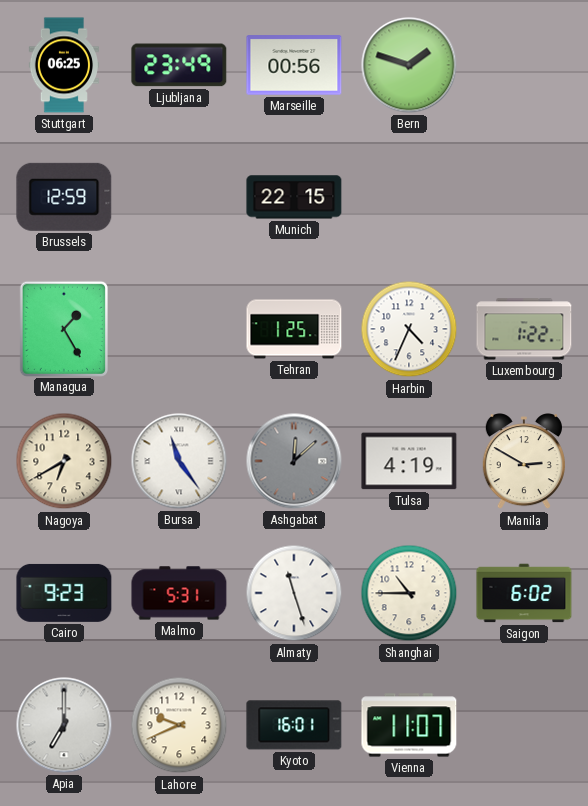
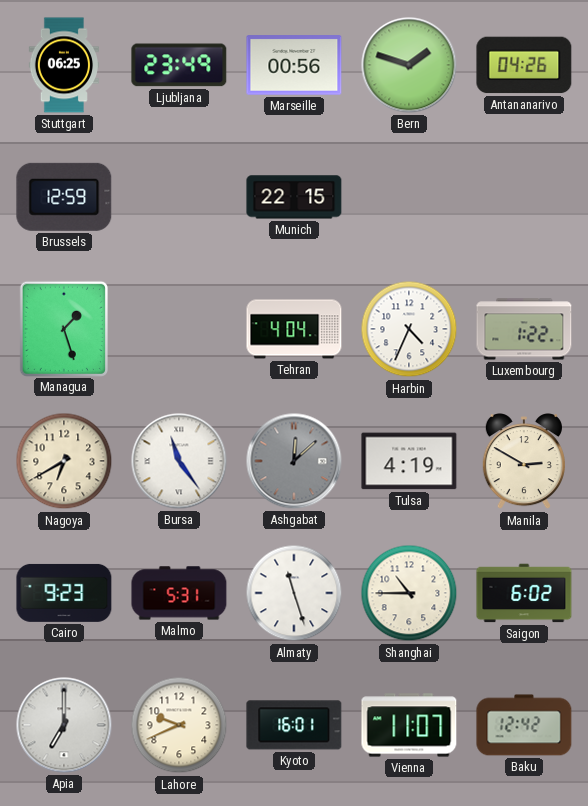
Antananarivo: none -> 04:26 (524, 65)
Managua: 1:25 -> 1:27 (64, 328)
Tehran: 1:25 -> 4:04 (294, 329)
Baku: none -> 12:42 (524, 725)
